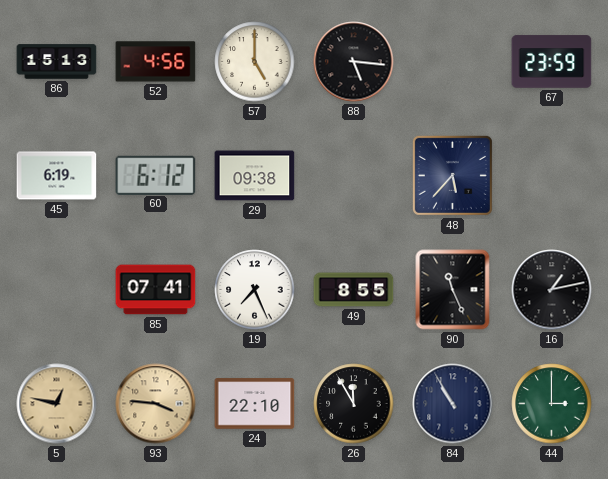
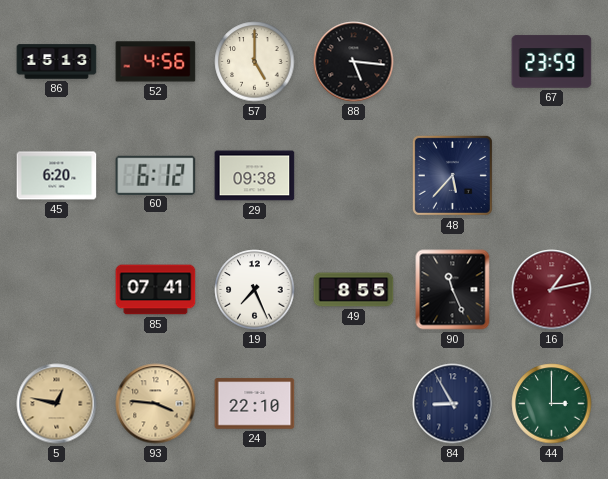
45: 6:19 -> 6:20 (57, 176)
16 dial: black -> burgundy (552, 290)
26: 11:55 -> none (354, 404)
84: 10:55 -> 8:55 (453, 404)
